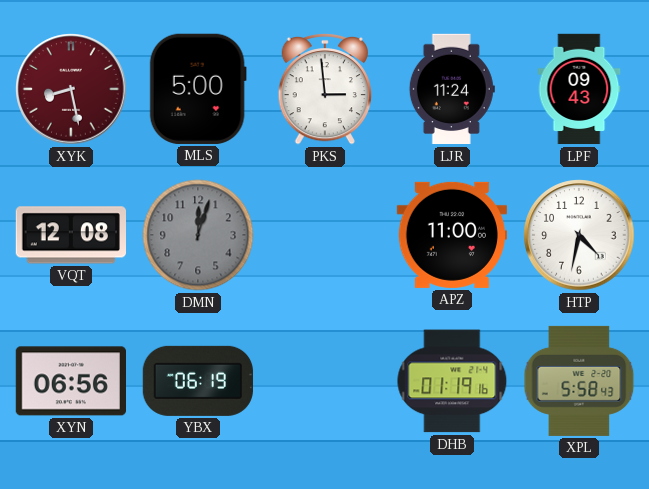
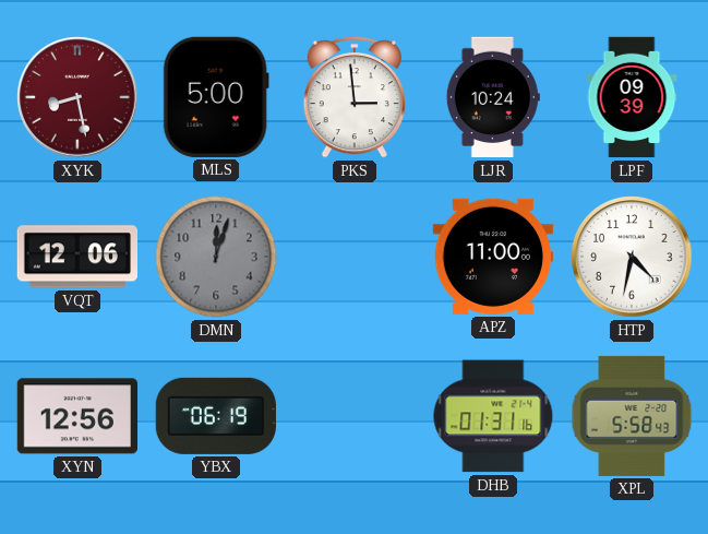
LJR: 11:24 -> 10:24 (493, 97)
LPF: 09:43 -> 09:39 (632, 97)
VQT: 12:08 -> 12:06 (76, 257)
XYN: 06:56 -> 12:56 (76, 416)
DHB: 01:19 -> 01:31 (493, 416)
